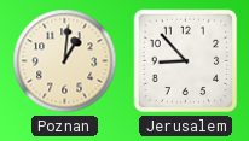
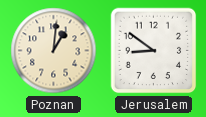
Jerusalem: 8:53 -> 8:51 (154, 51)
